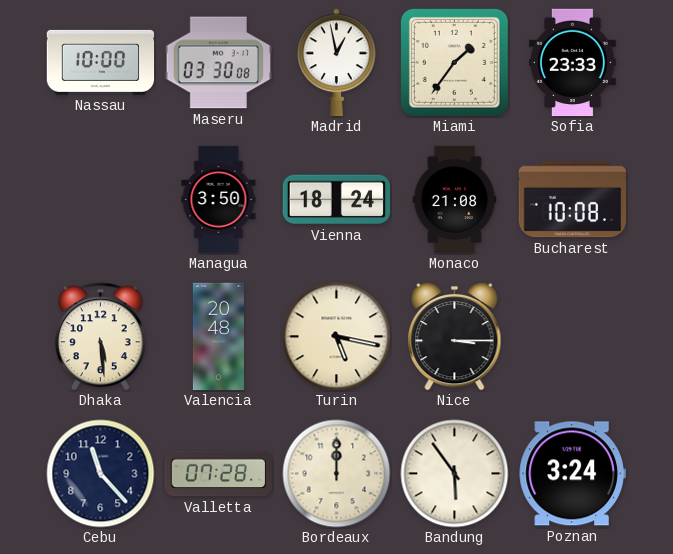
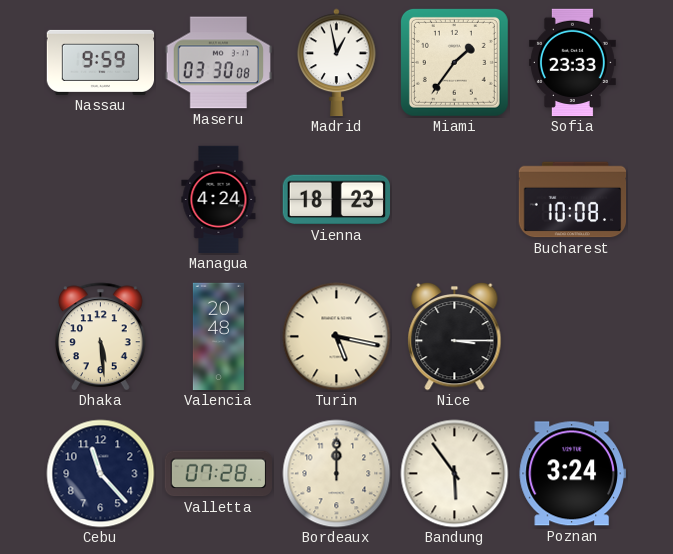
Nassau: 10:00 -> 9:59 (101, 62)
Managua: 3:50 -> 4:24 (219, 200)
Vienna: 18:24 -> 18:23 (336, 200)
Monaco: 21:08 -> none (455, 200)
